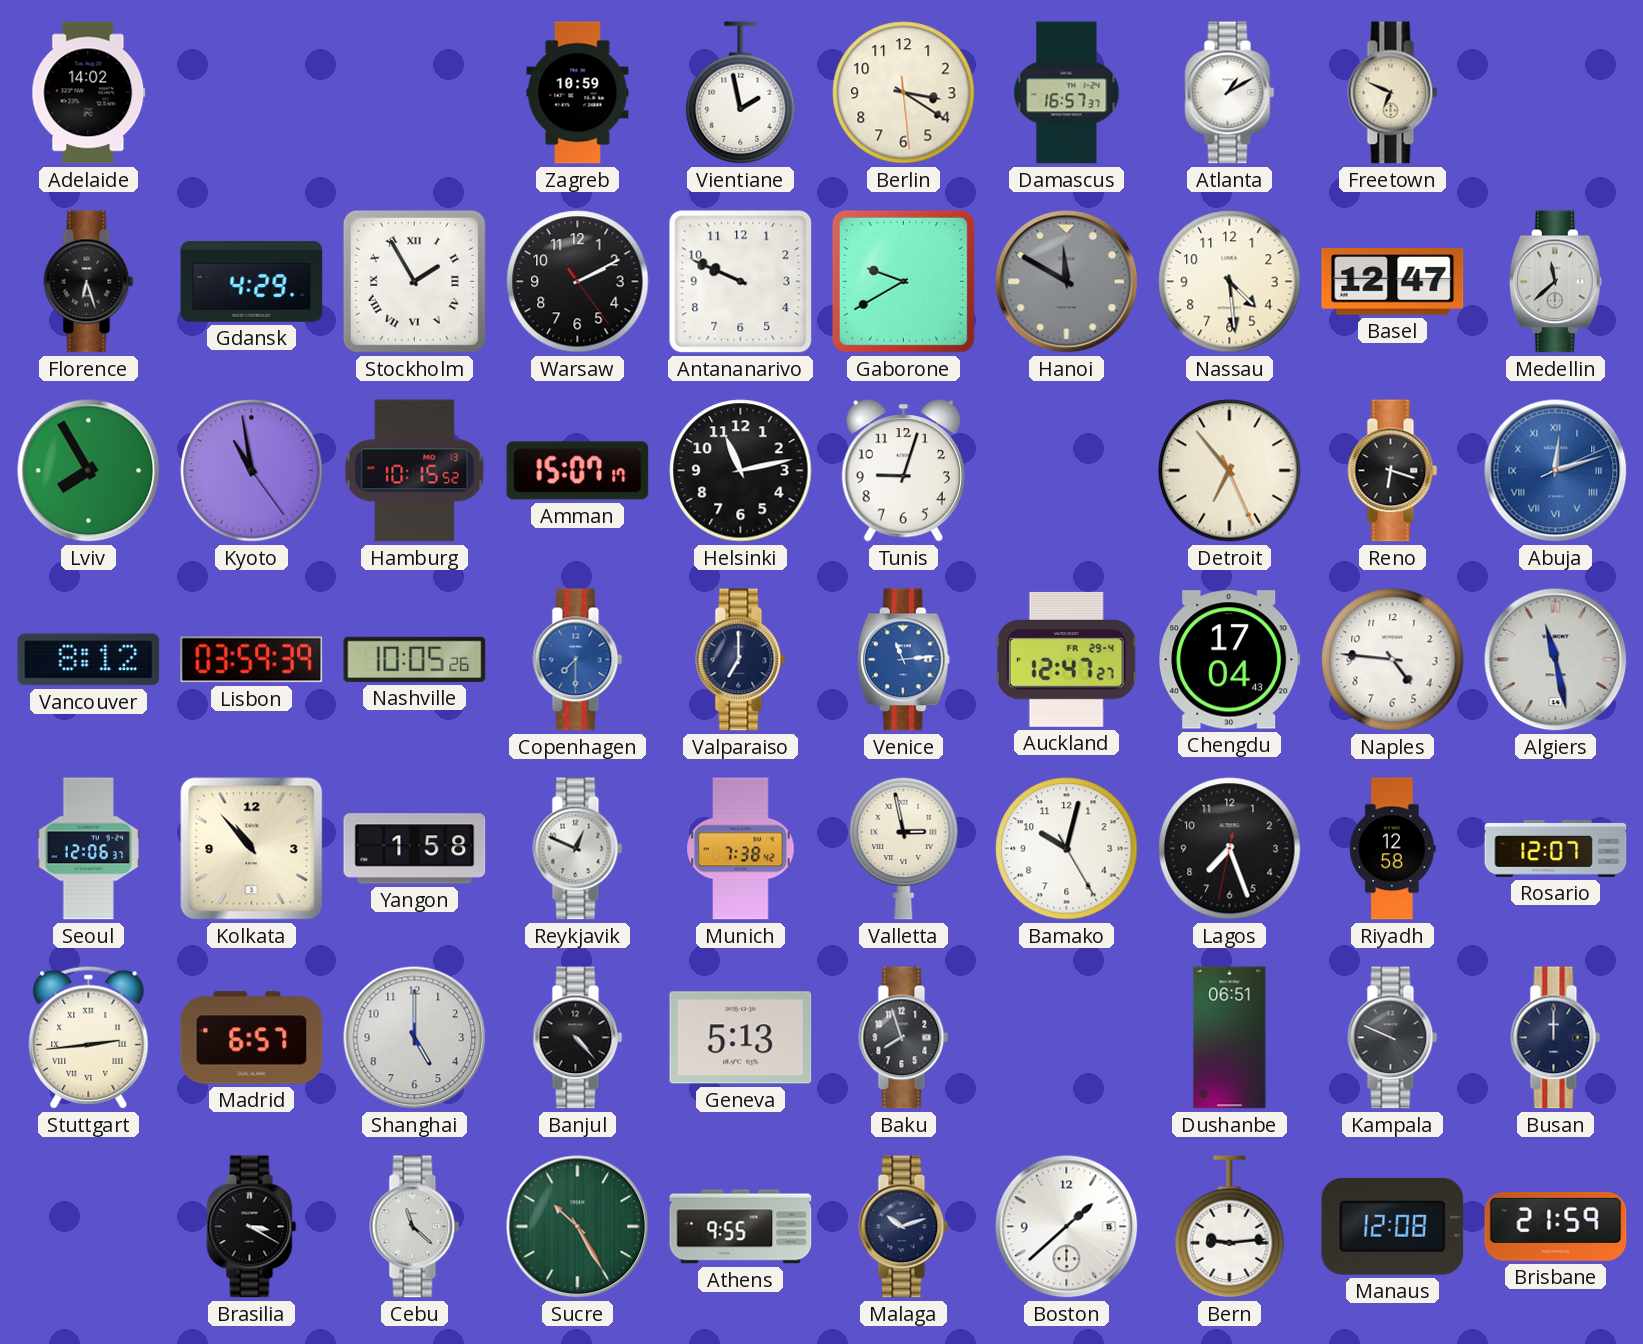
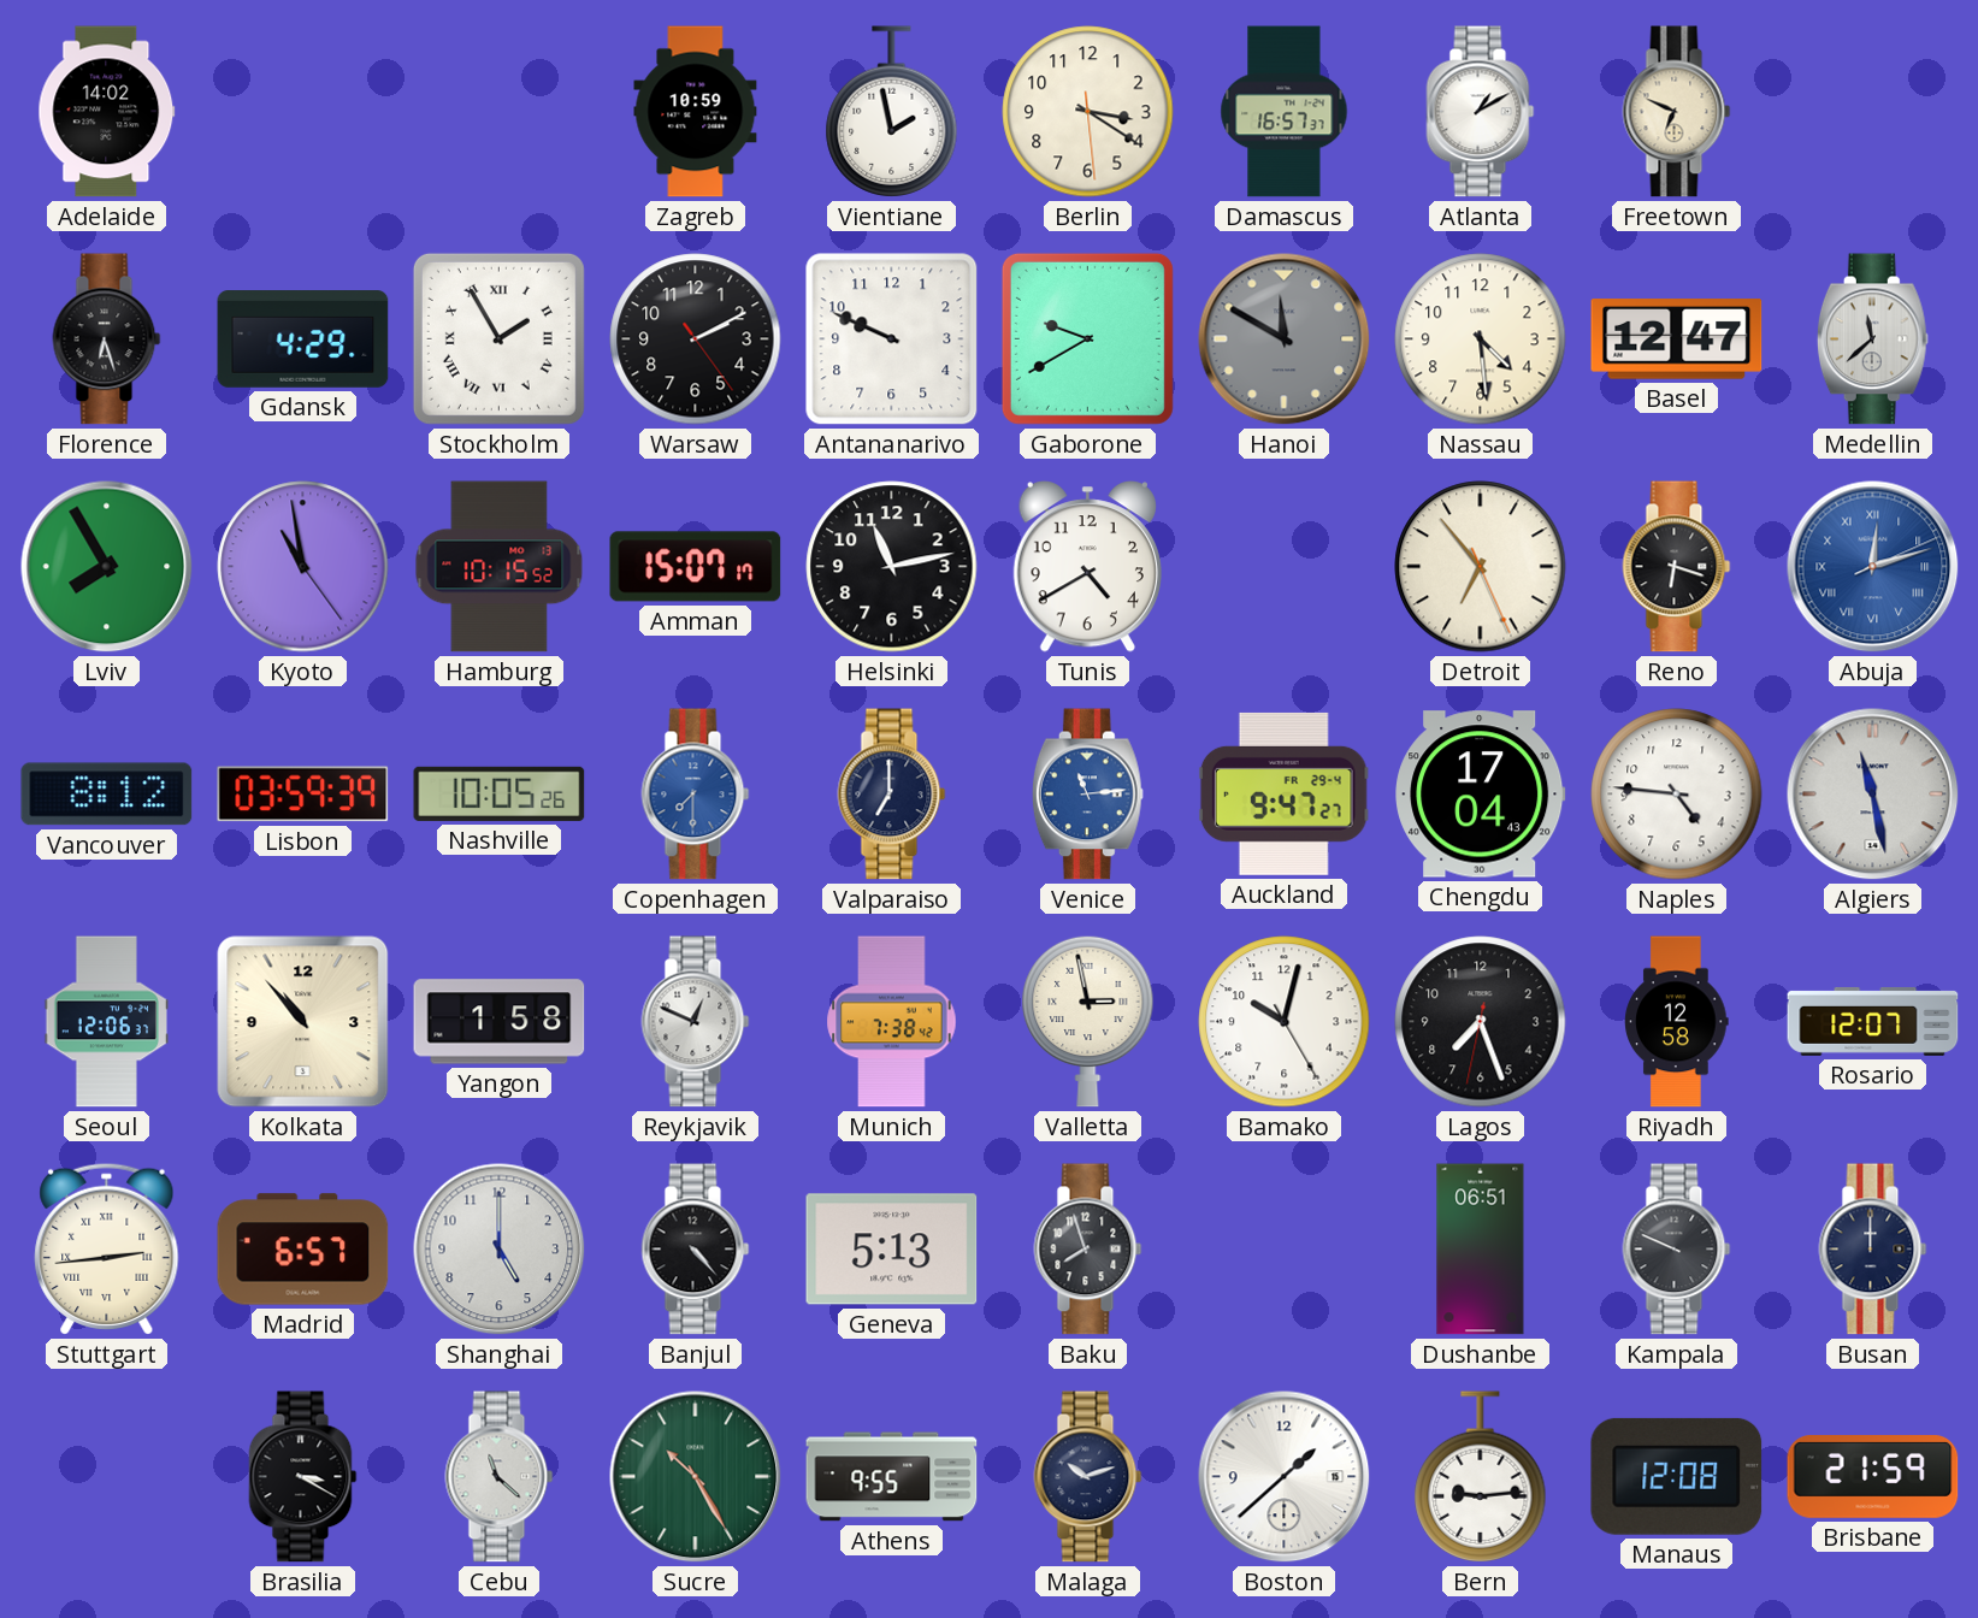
Tunis: 9:03 -> 4:40 (1087, 567)
Auckland: 12:47 -> 9:47 (1283, 793)
